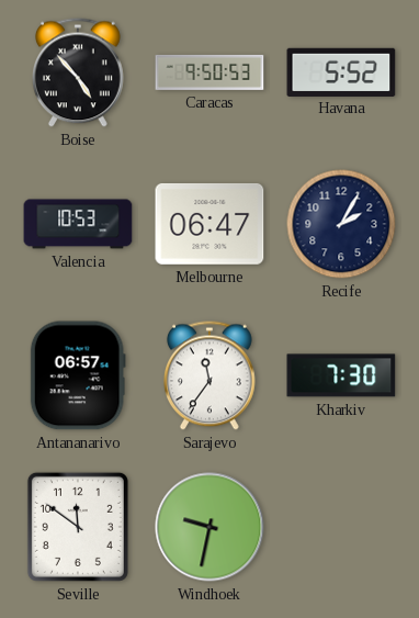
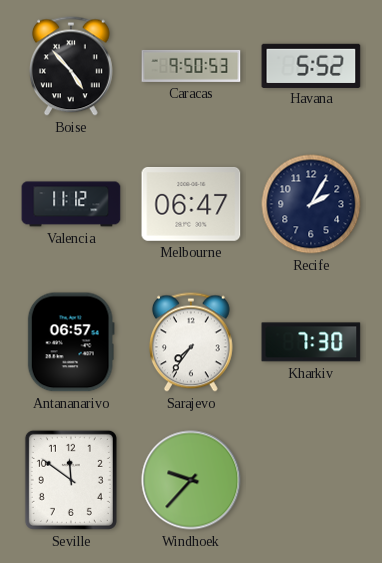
Valencia: 10:53 -> 11:12 (71, 204)
Sarajevo: 11:36 -> 7:36 (192, 342)
Windhoek: 9:32 -> 9:37 (191, 480)
